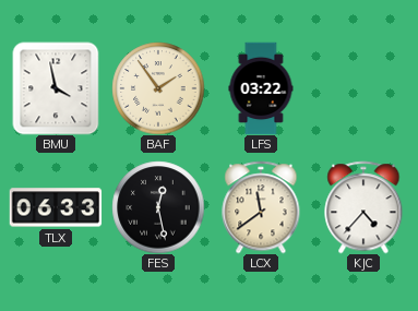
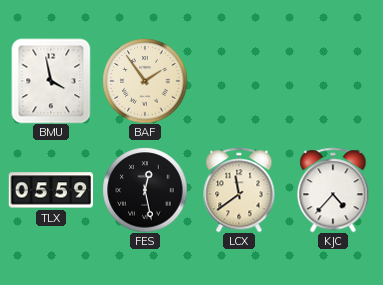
LFS: 03:22 -> none (261, 88)
TLX: 06:33 -> 05:59 (51, 190)
